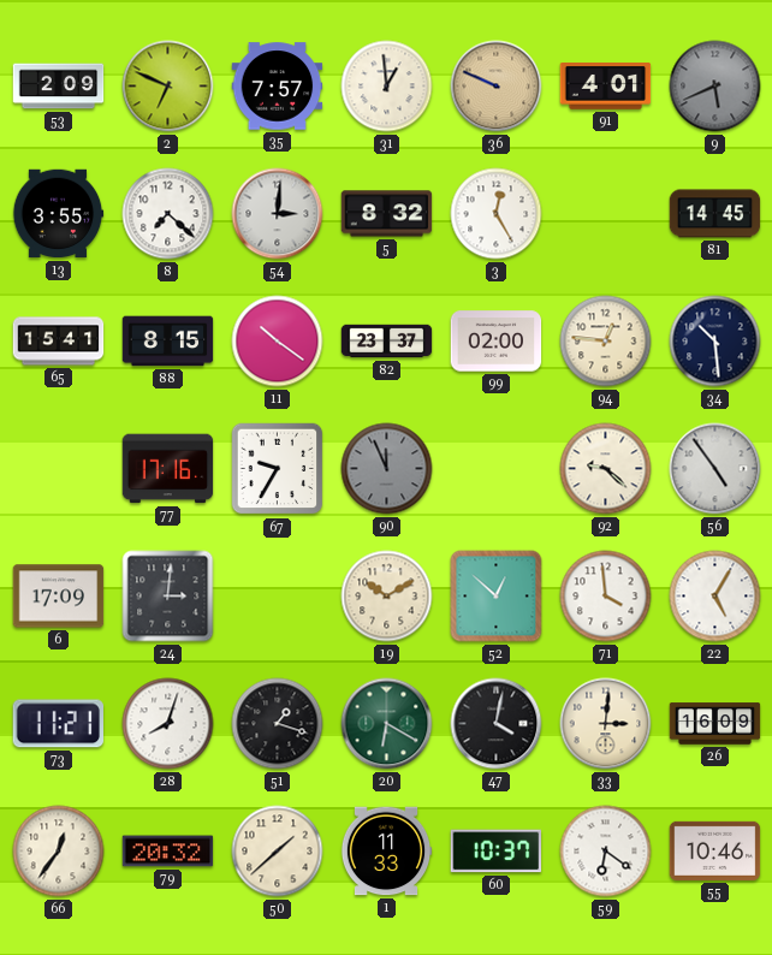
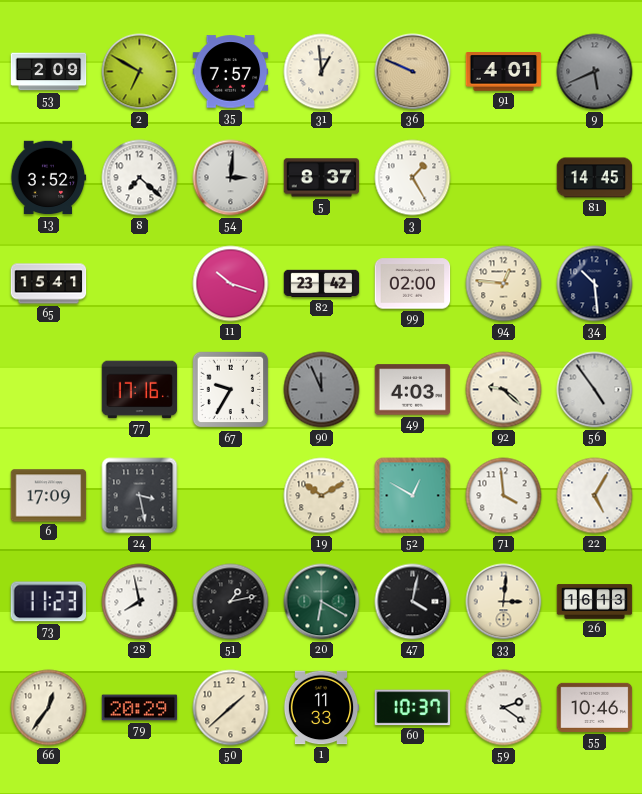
2: 6:49 -> 6:50 (140, 72)
13: 3:55 -> 3:52 (48, 178)
5: 8:32 -> 8:37 (322, 178)
3: 12:25 -> 1:25 (413, 178)
88: 8:15 -> none (168, 342)
11: 10:21 -> 10:18 (231, 284)
82: 23:37 -> 23:42 (322, 284)
49: none -> 4:03 (413, 390)
24: 3:01 -> 3:28 (140, 496)
52: 12:52 -> 12:50 (413, 496)
73: 11:21 -> 11:23 (48, 602)
28: 8:03 -> 7:58 (140, 602)
51: 1:18 -> 1:13 (231, 602)
26: 16:09 -> 16:13 (595, 602)
79: 20:32 -> 20:29 (140, 708)
59: 6:21 -> 2:21 (504, 708)
